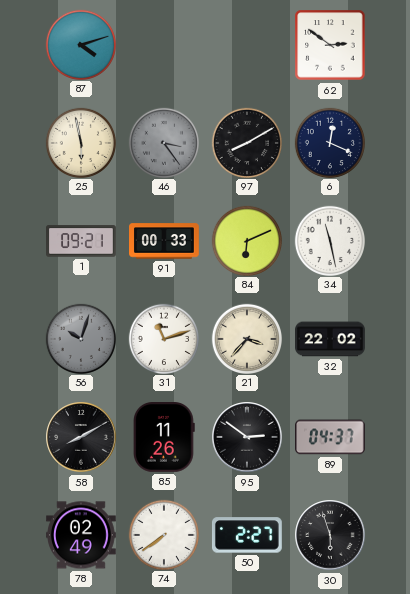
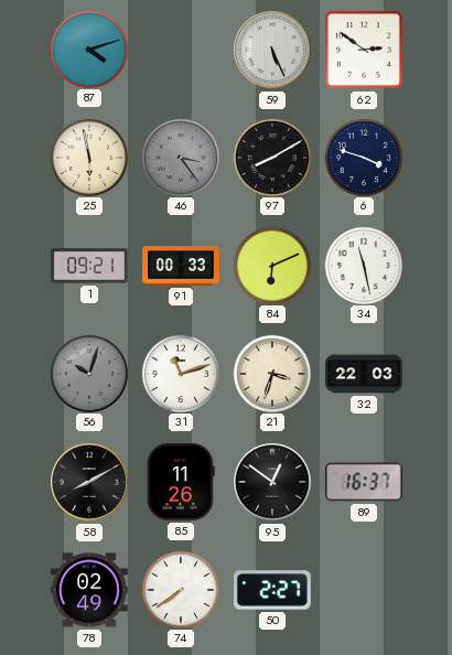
59: none -> 5:26 (272, 50)
6: 12:19 -> 3:48 (363, 157)
21: 3:37 -> 3:33 (271, 373)
32: 22:02 -> 22:03 (365, 374)
95: 2:51 -> 12:51 (272, 482)
89: 04:37 -> 16:37 (365, 482)
30: 5:57 -> none (330, 535)
